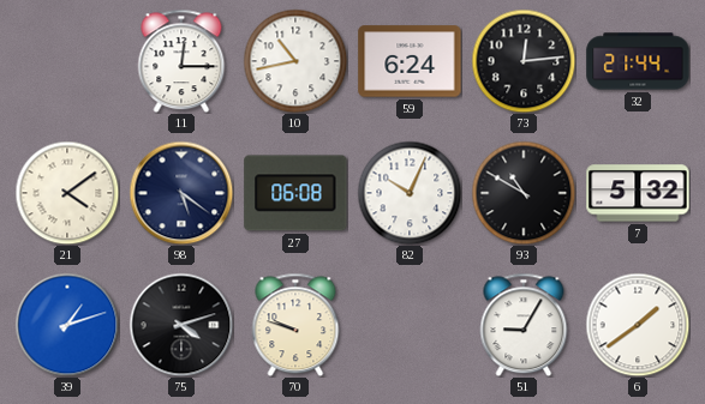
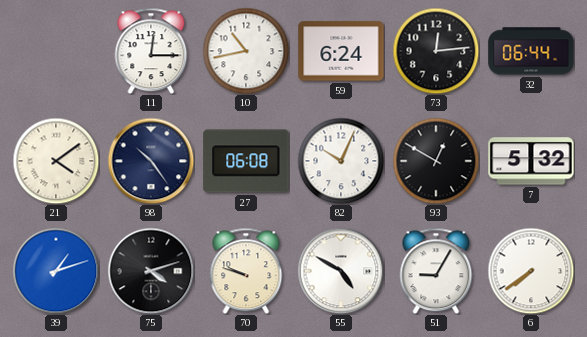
32: 21:44 -> 06:44 (531, 51)
98: 5:21 -> 10:24 (151, 161)
93: 10:50 -> 12:50 (436, 161)
55: none -> 4:50 (341, 271)
6: 1:39 -> 7:39 (531, 271)
